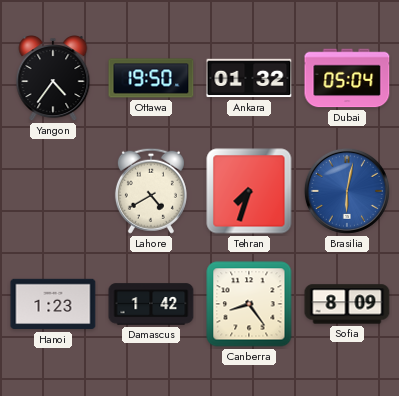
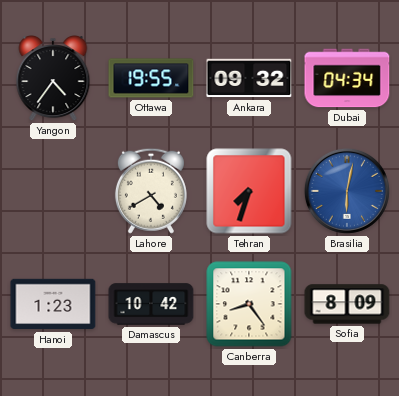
Ottawa: 19:50 -> 19:55 (151, 78)
Ankara: 01:32 -> 09:32 (249, 78)
Dubai: 05:04 -> 04:34 (347, 78)
Damascus: 1:42 -> 10:42 (151, 304)
